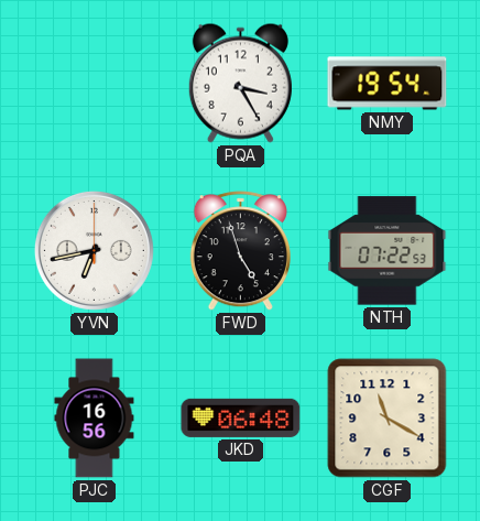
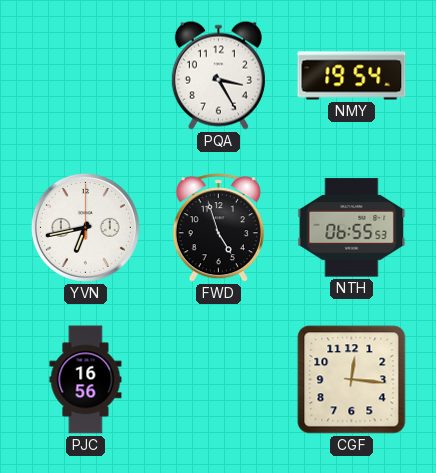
NTH: 07:22 -> 06:55 (352, 228)
JKD: 06:48 -> none (241, 417)
CGF: 11:20 -> 12:16 (352, 380)
